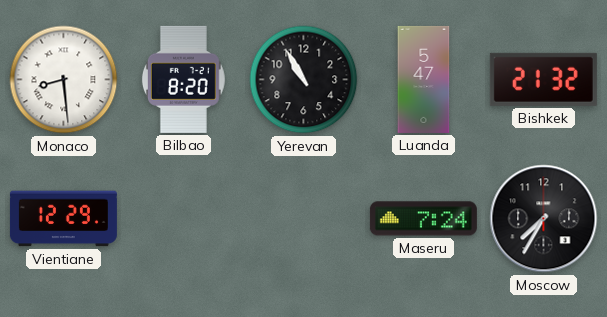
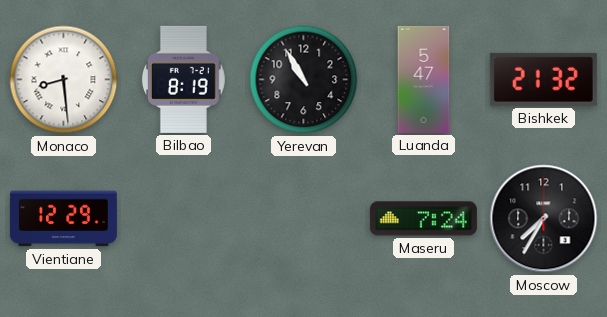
Bilbao: 8:20 -> 8:19 (183, 79)
